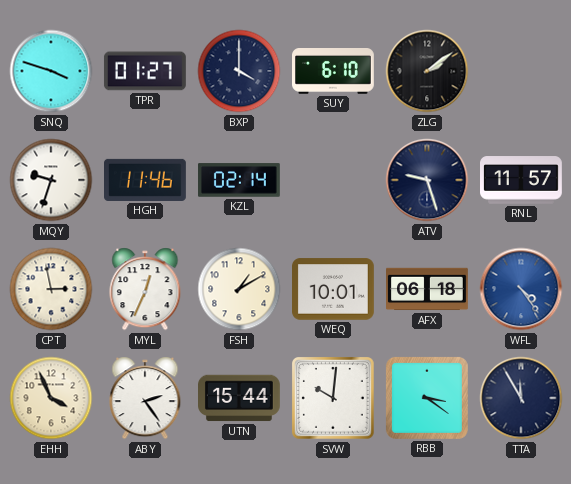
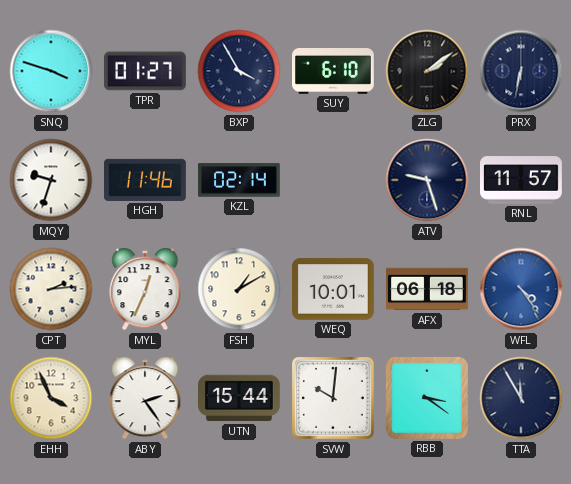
BXP: 4:00 -> 3:55 (239, 71)
PRX: none -> 6:32 (521, 71)
CPT: 2:58 -> 2:14 (51, 289)
